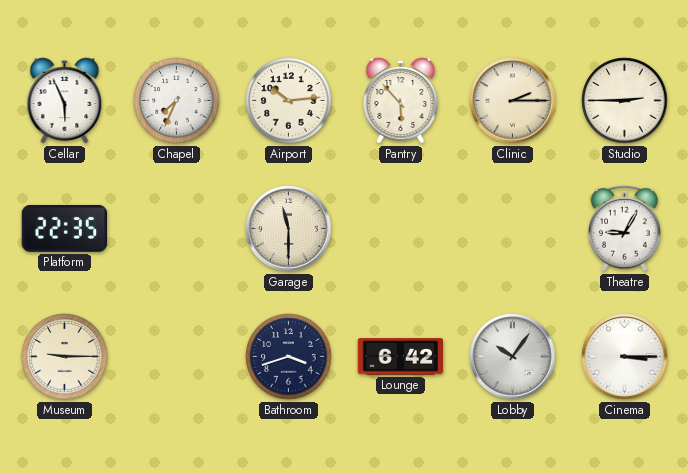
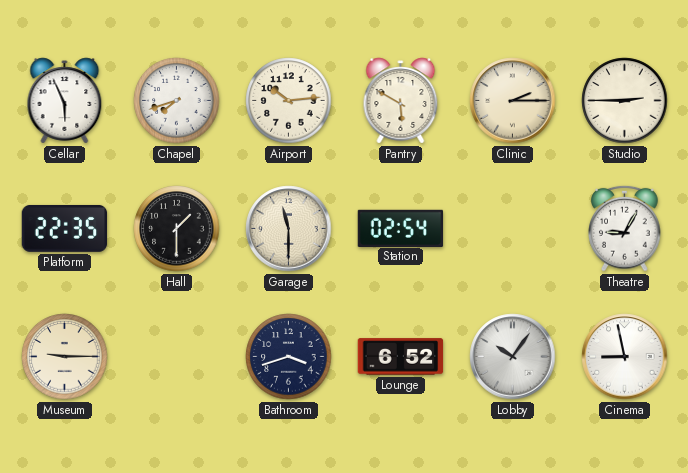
Chapel: 7:34 -> 7:42 (177, 101)
Pantry: 5:53 -> 5:50 (401, 101)
Hall: none -> 1:30 (177, 229)
Station: none -> 02:54 (401, 228)
Lounge: 6:42 -> 6:52 (401, 357)
Cinema: 3:15 -> 8:58 (625, 357)
